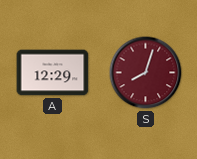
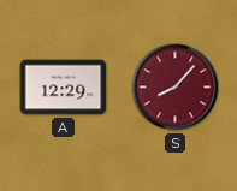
S: 8:03 -> 8:07 (176, 88)
